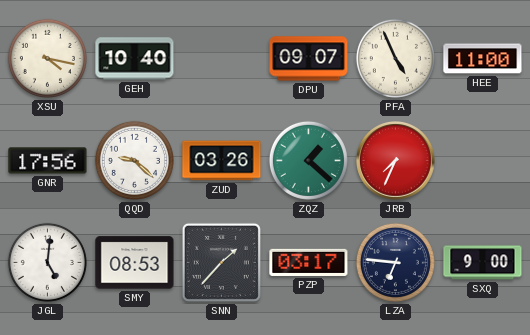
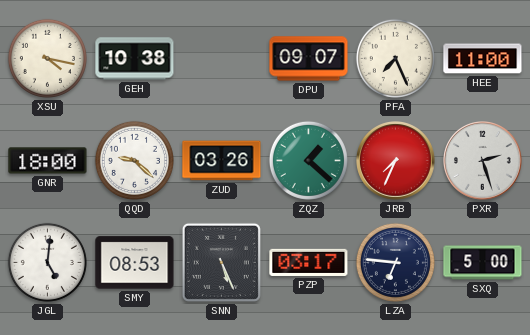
GEH: 10:40 -> 10:38 (135, 59)
PFA: 4:56 -> 7:26 (395, 58)
GNR: 17:56 -> 18:00 (48, 161)
PXR: none -> 2:27 (483, 161)
SNN: 1:37 -> 5:26 (221, 262)
SXQ: 9:00 -> 5:00 (483, 263)
